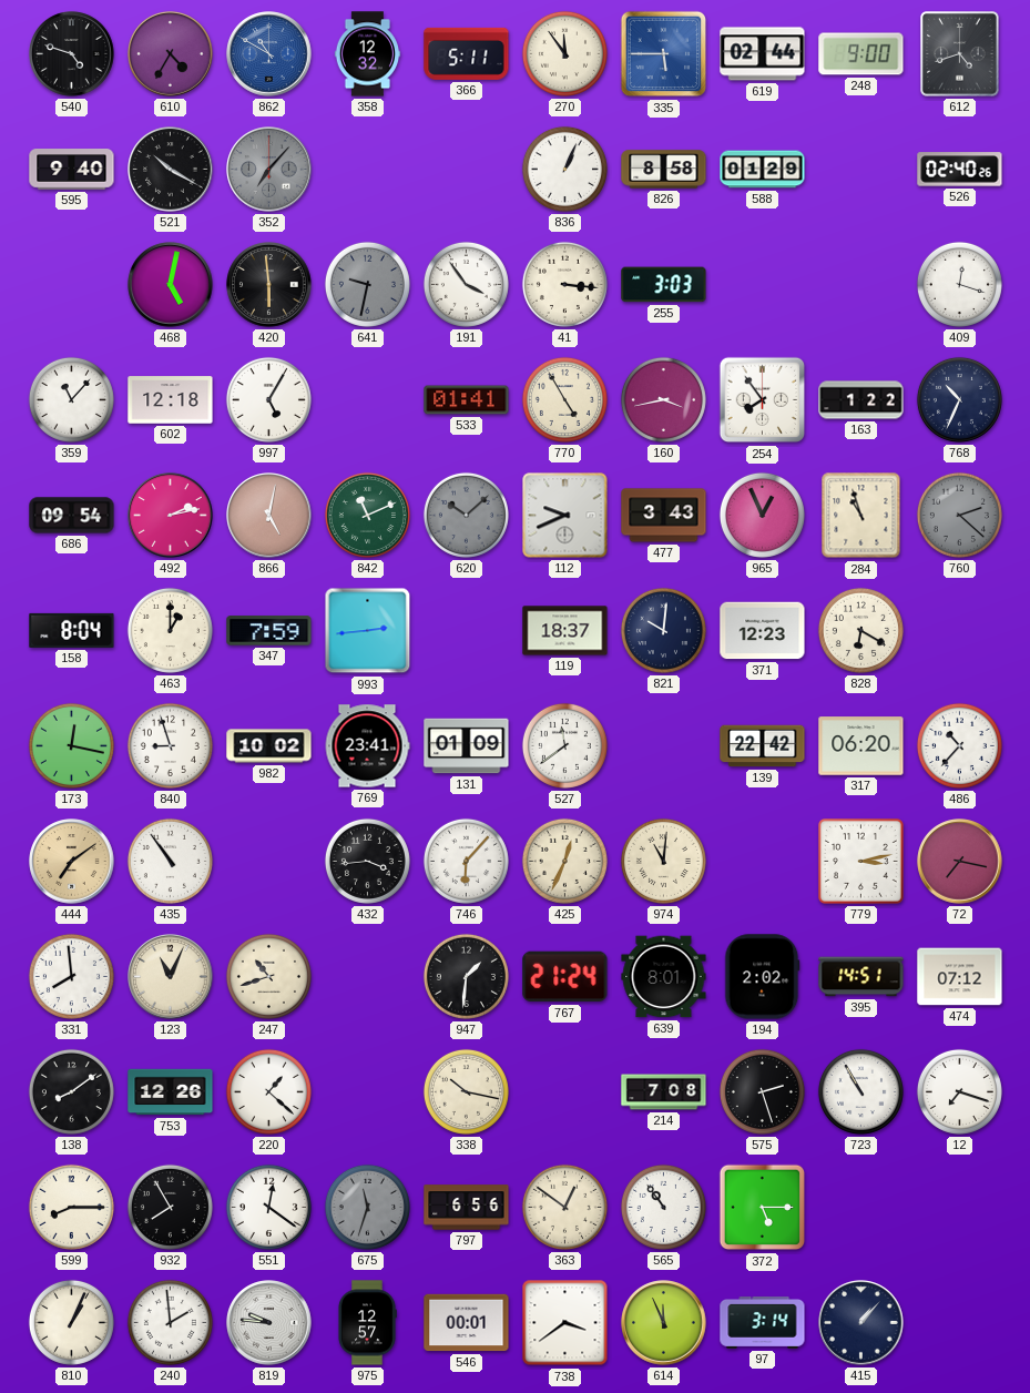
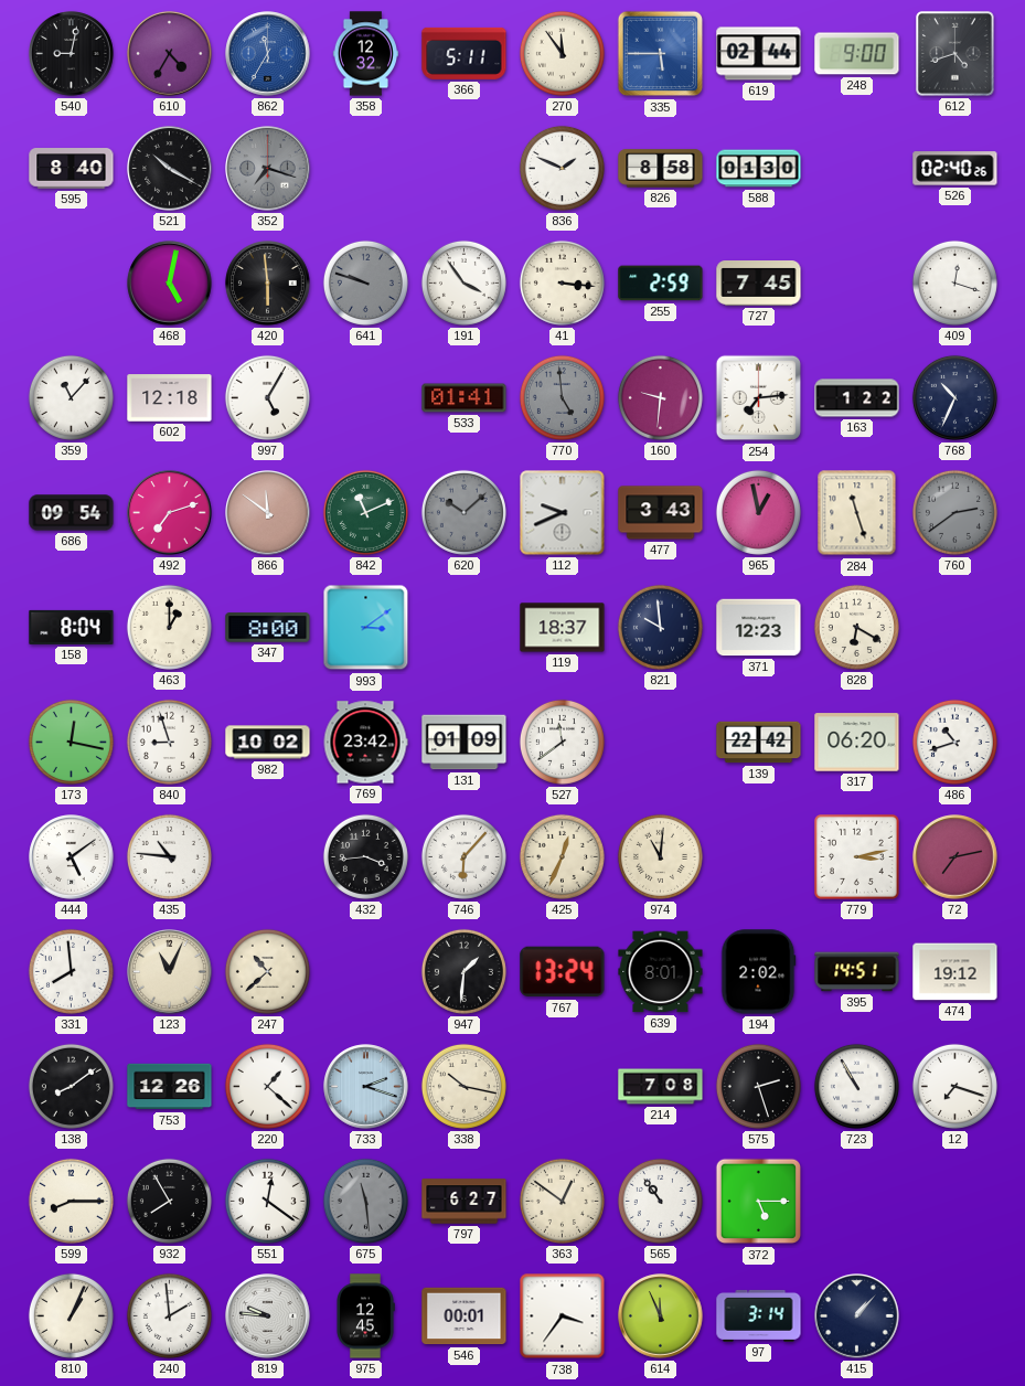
540: 4:48 -> 9:02 (72, 54)
862: 10:50 -> 11:35 (268, 54)
595: 9:40 -> 8:40 (72, 169)
352: 7:07 -> 7:18 (268, 169)
836: 1:04 -> 1:49 (562, 168)
588: 01:29 -> 01:30 (759, 169)
641: 9:32 -> 9:48 (365, 282)
255: 3:03 -> 2:59 (661, 284)
727: none -> 7:45 (759, 284)
770: 4:55 -> 4:59 (562, 397)
770 dial: cream -> grey (562, 397)
160: 3:43 -> 9:31 (660, 397)
254: 7:54 -> 7:14 (759, 398)
492: 2:13 -> 7:12 (170, 513)
866: 5:02 -> 11:51 (268, 513)
965: 12:56 -> 12:58 (758, 512)
284: 10:57 -> 11:27 (857, 513)
760: 2:22 -> 2:39 (954, 512)
347: 7:59 -> 8:00 (268, 628)
993: 2:44 -> 3:09 (366, 628)
821: 10:01 -> 9:59 (660, 627)
769: 23:41 -> 23:42 (365, 743)
486: 10:37 -> 10:42 (954, 742)
444: 7:09 -> 5:09 (72, 857)
444 dial: champagne -> white (72, 857)
435: 10:54 -> 10:46 (169, 856)
72: 7:17 -> 7:13 (955, 857)
247: 10:42 -> 10:38 (267, 971)
767: 21:24 -> 13:24 (563, 972)
474: 07:12 -> 19:12 (955, 972)
733: none -> 2:18 (366, 1087)
675: 11:33 -> 11:29 (365, 1201)
797: 6:56 -> 6:27 (465, 1202)
975: 12:57 -> 12:45 (365, 1316)
738: 3:39 -> 3:36 (563, 1316)
